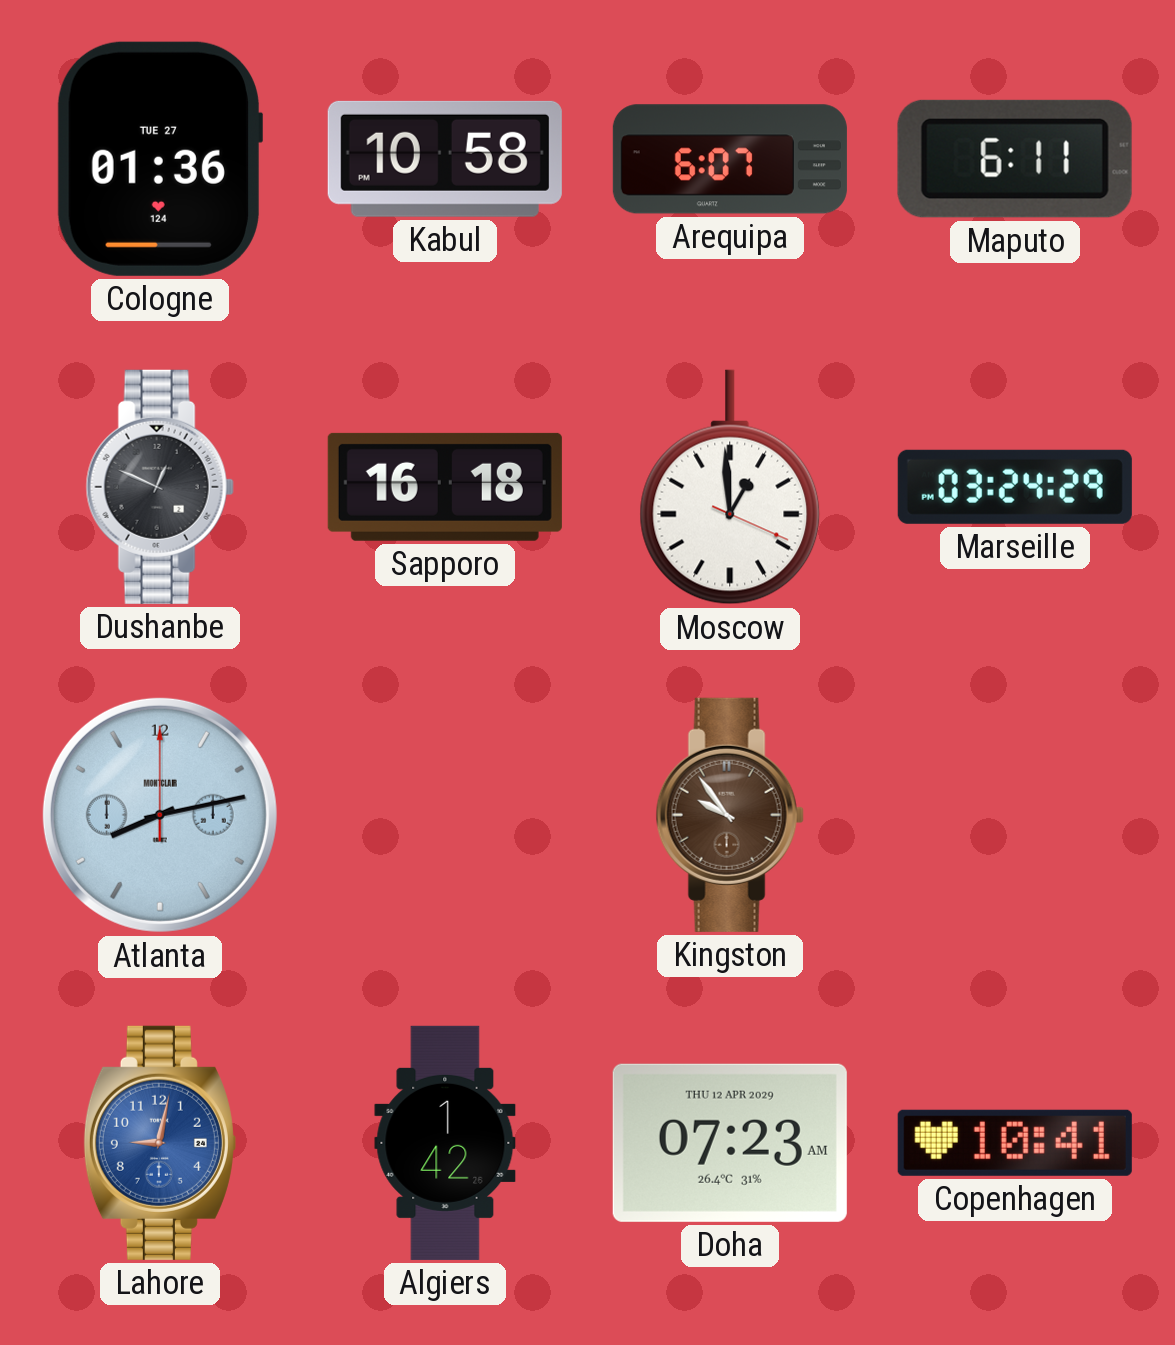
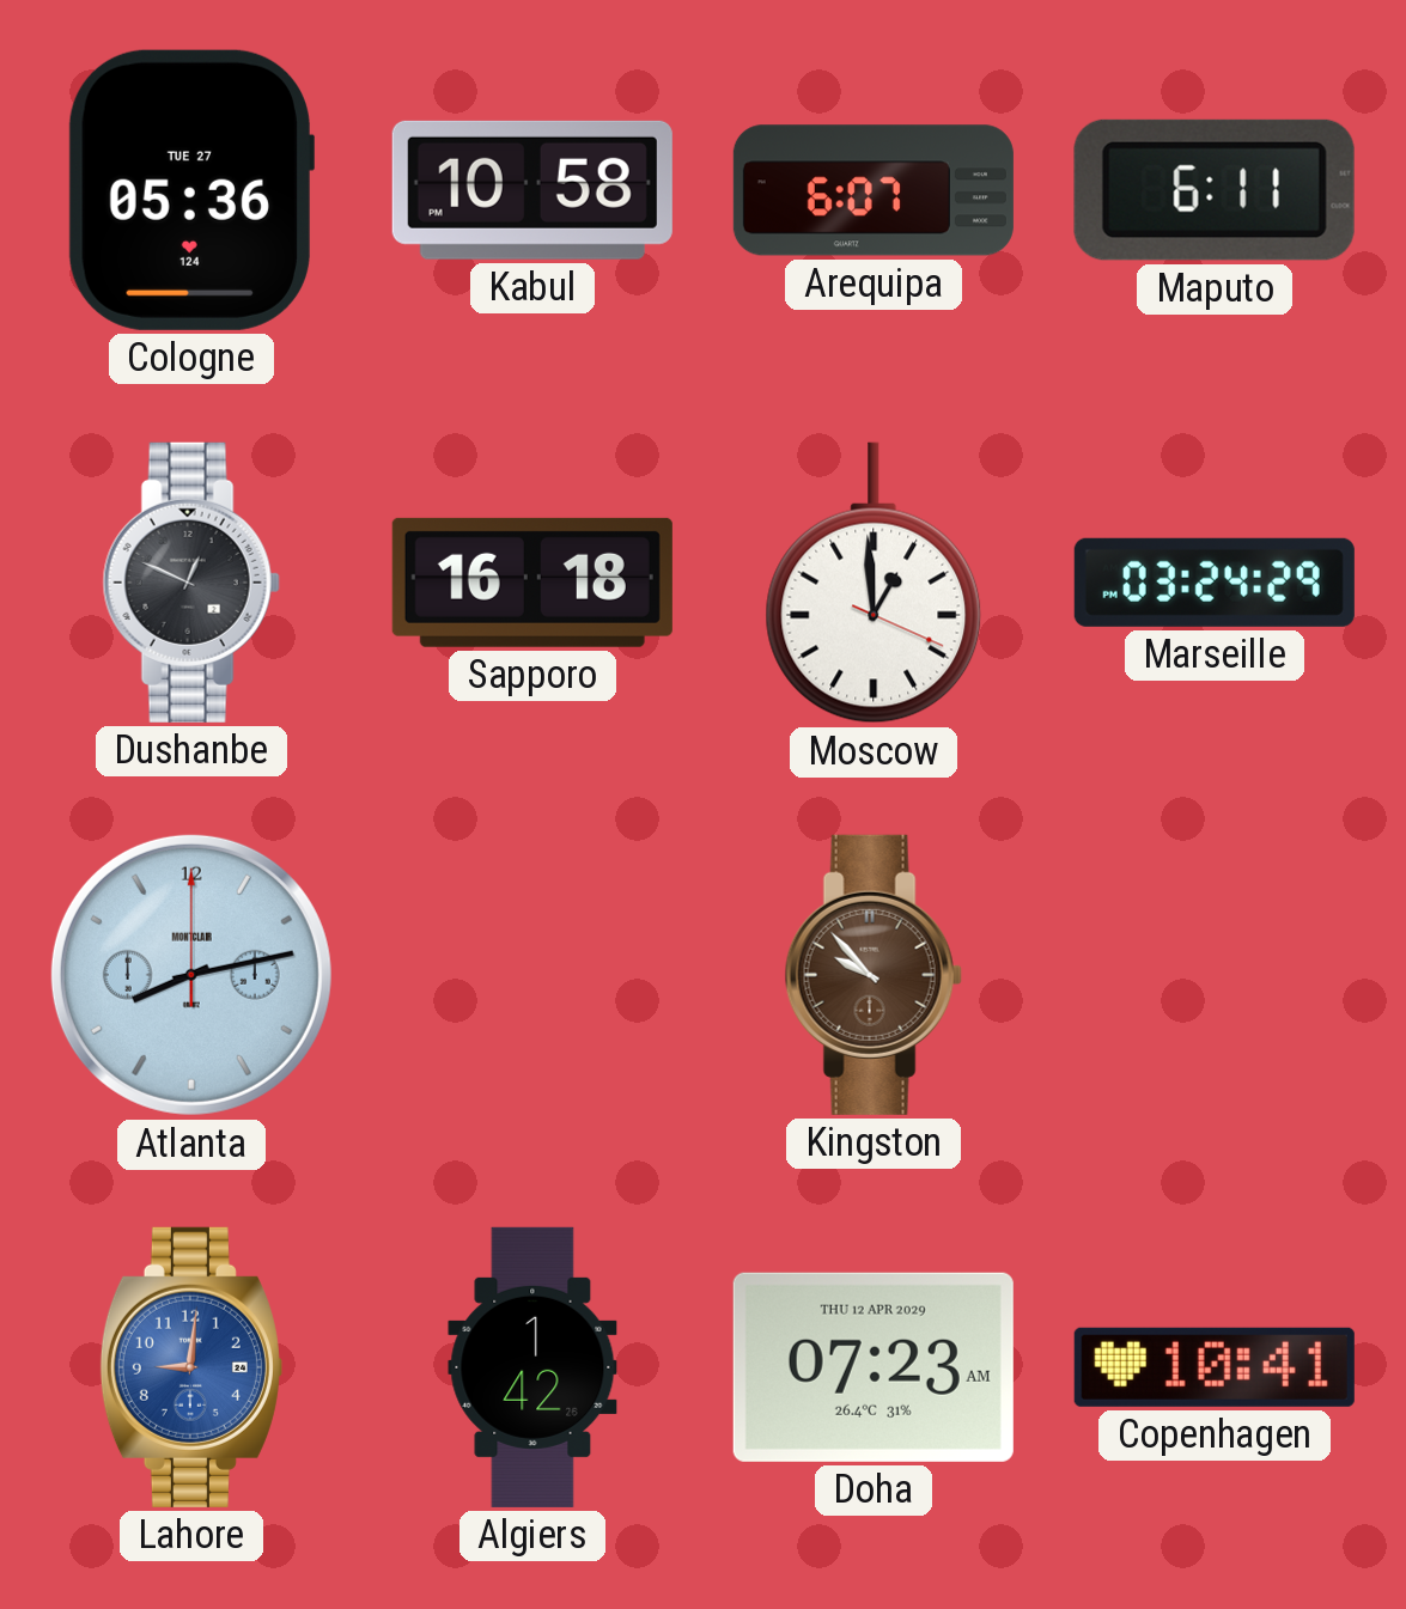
Cologne: 01:36 -> 05:36 (190, 190)
Kingston: 9:54 -> 9:53 (874, 975)
Lahore: 9:02 -> 9:01 (191, 1367)
